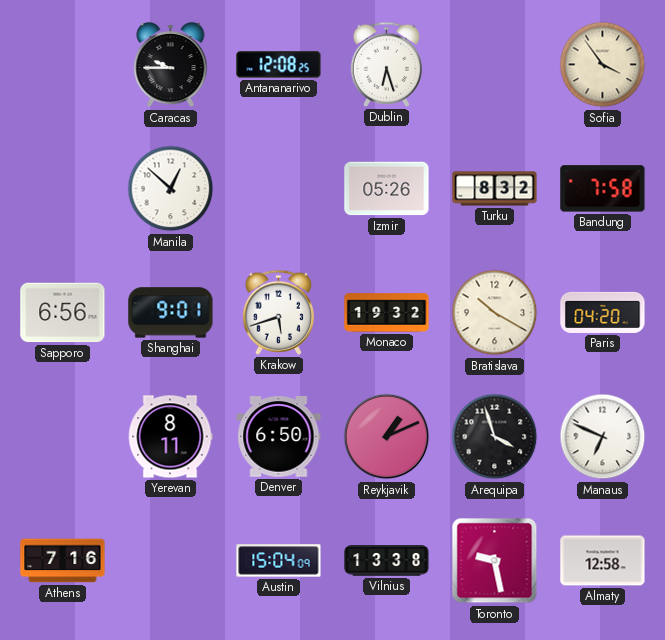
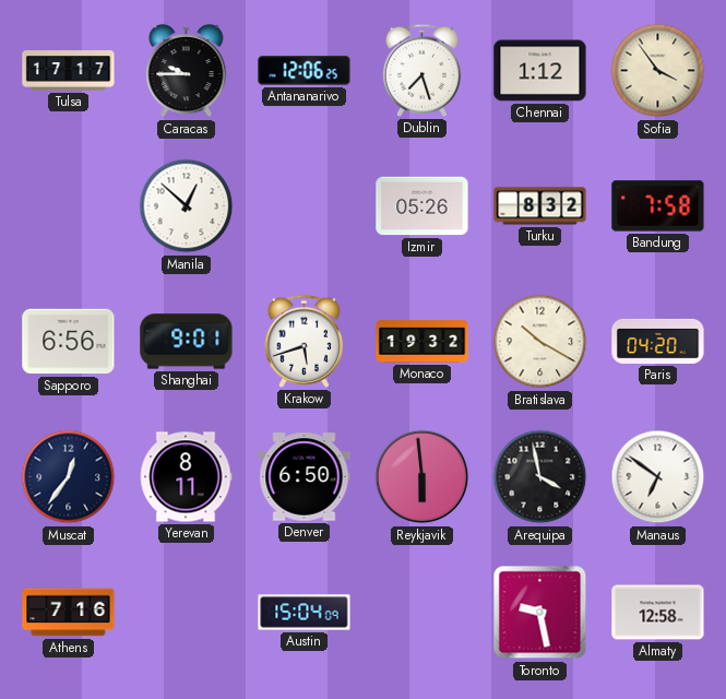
Tulsa: none -> 17:17 (69, 71)
Antananarivo: 12:08 -> 12:06 (305, 71)
Dublin: 6:27 -> 7:27 (422, 70)
Chennai: none -> 1:12 (540, 71)
Muscat: none -> 12:36 (69, 477)
Reykjavik: 1:11 -> 5:59 (422, 477)
Arequipa: 3:57 -> 3:58 (540, 477)
Manaus: 6:49 -> 6:51 (658, 477)
Vilnius: 13:38 -> none (387, 561)
